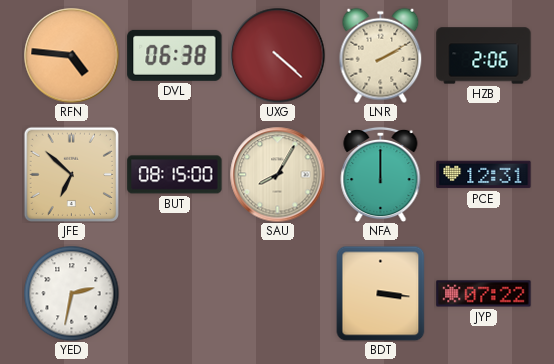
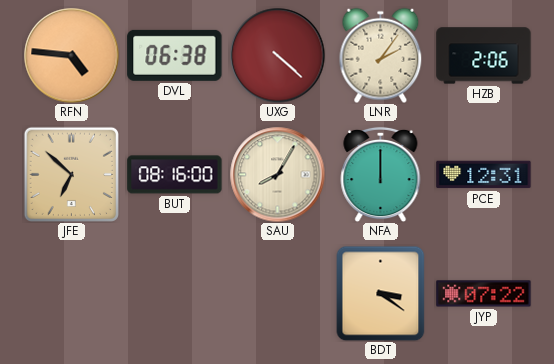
LNR: 2:10 -> 2:06 (381, 55)
BUT: 08:15 -> 08:16 (175, 175)
YED: 2:32 -> none (71, 293)
BDT: 3:16 -> 3:21 (381, 293)
